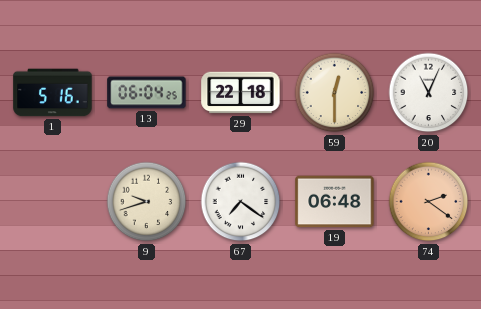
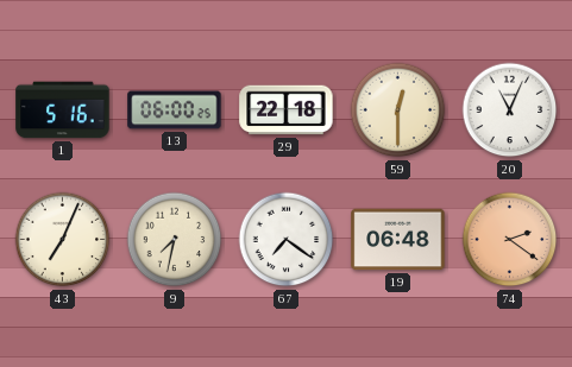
13: 06:04 -> 06:00 (175, 110)
43: none -> 7:04 (63, 240)
9: 9:42 -> 7:32 (175, 240)
